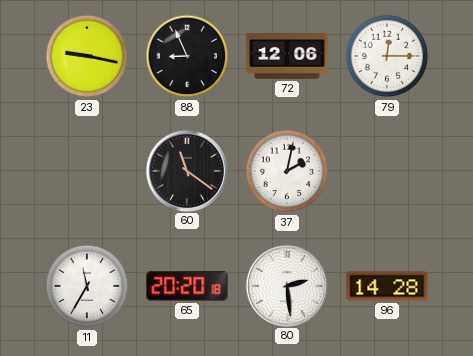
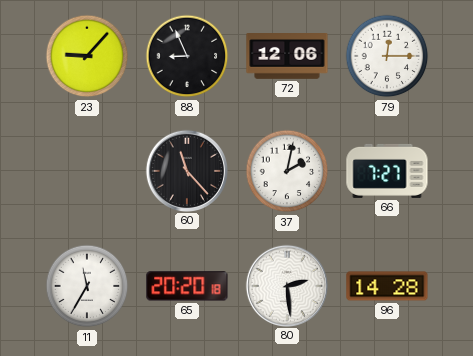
23: 9:17 -> 9:07 (87, 56)
60: 11:21 -> 11:23 (186, 170)
66: none -> 7:27 (387, 171)
